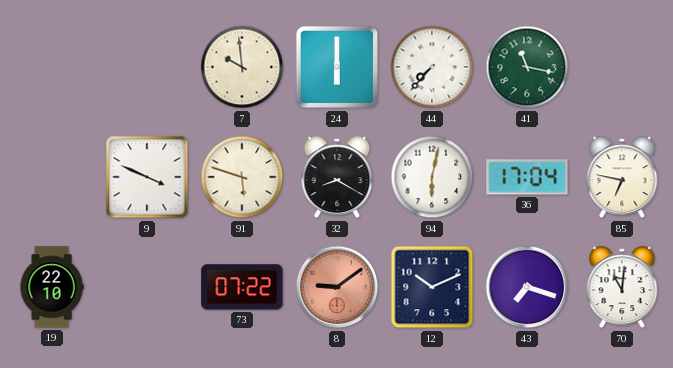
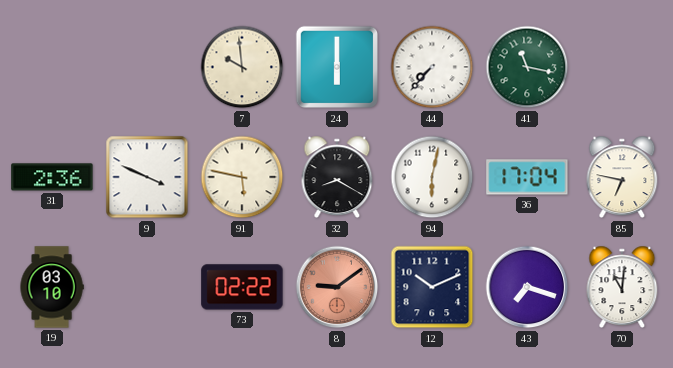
31: none -> 2:36 (52, 177)
91: 5:48 -> 5:47 (242, 177)
19: 22:10 -> 03:10 (52, 287)
73: 07:22 -> 02:22 (242, 287)
